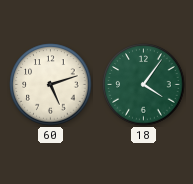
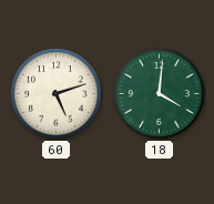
18: 4:06 -> 4:01 (160, 94)
